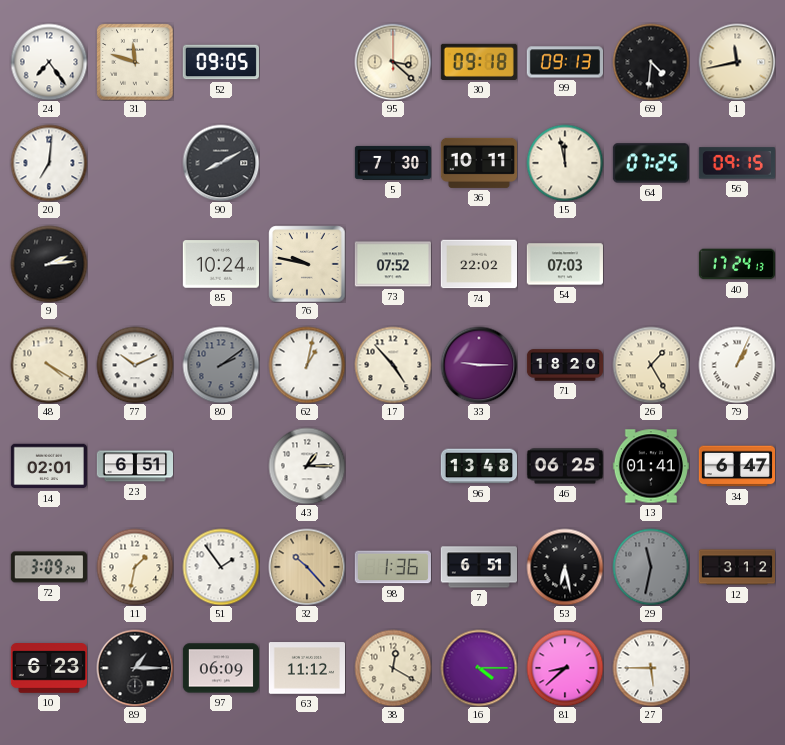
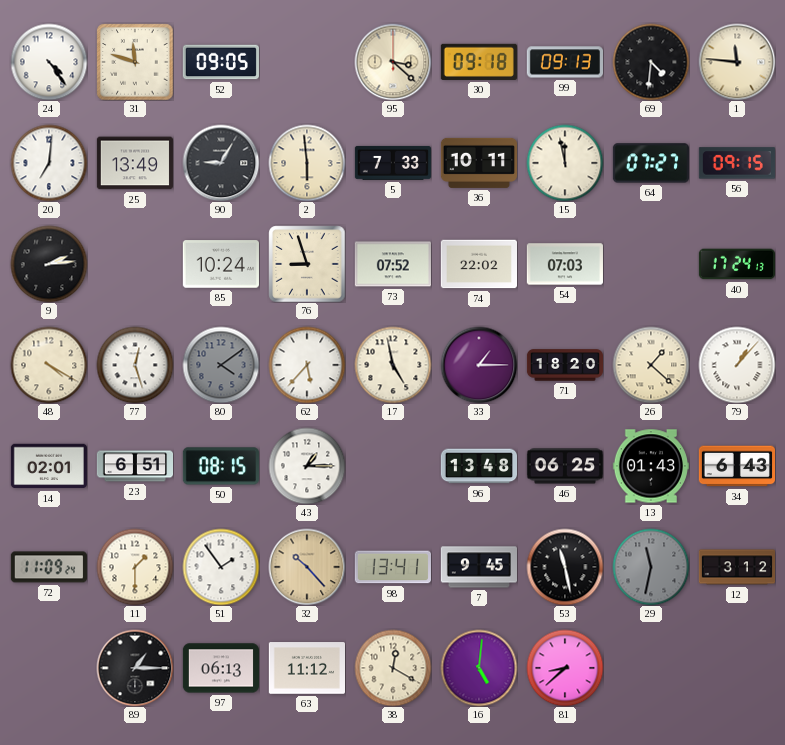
24: 7:24 -> 4:24 (49, 62)
1: 11:43 -> 11:46 (737, 62)
25: none -> 13:49 (135, 163)
90: 8:10 -> 9:05 (221, 163)
2: none -> 5:59 (307, 163)
5: 7:30 -> 7:33 (393, 163)
64: 07:25 -> 07:27 (651, 163)
76: 9:47 -> 8:57 (307, 264)
77: 10:11 -> 12:27 (135, 365)
80: 2:09 -> 4:09 (221, 365)
62: 1:02 -> 5:37 (307, 365)
17: 4:53 -> 4:58 (393, 365)
33: 9:15 -> 1:15 (479, 365)
26: 1:25 -> 1:22 (651, 365)
79: 1:04 -> 1:07 (737, 365)
50: none -> 08:15 (221, 466)
13: 01:41 -> 01:43 (651, 466)
34: 6:47 -> 6:43 (736, 466)
72: 3:09 -> 11:09 (49, 567)
11: 1:32 -> 1:30 (135, 567)
98: 1:36 -> 13:41 (392, 567)
7: 6:51 -> 9:45 (478, 567)
53: 6:28 -> 11:28 (565, 567)
10: 6:23 -> none (48, 668)
97: 06:09 -> 06:13 (220, 668)
16: 4:15 -> 5:01 (479, 668)
27: 5:45 -> none (651, 668)
